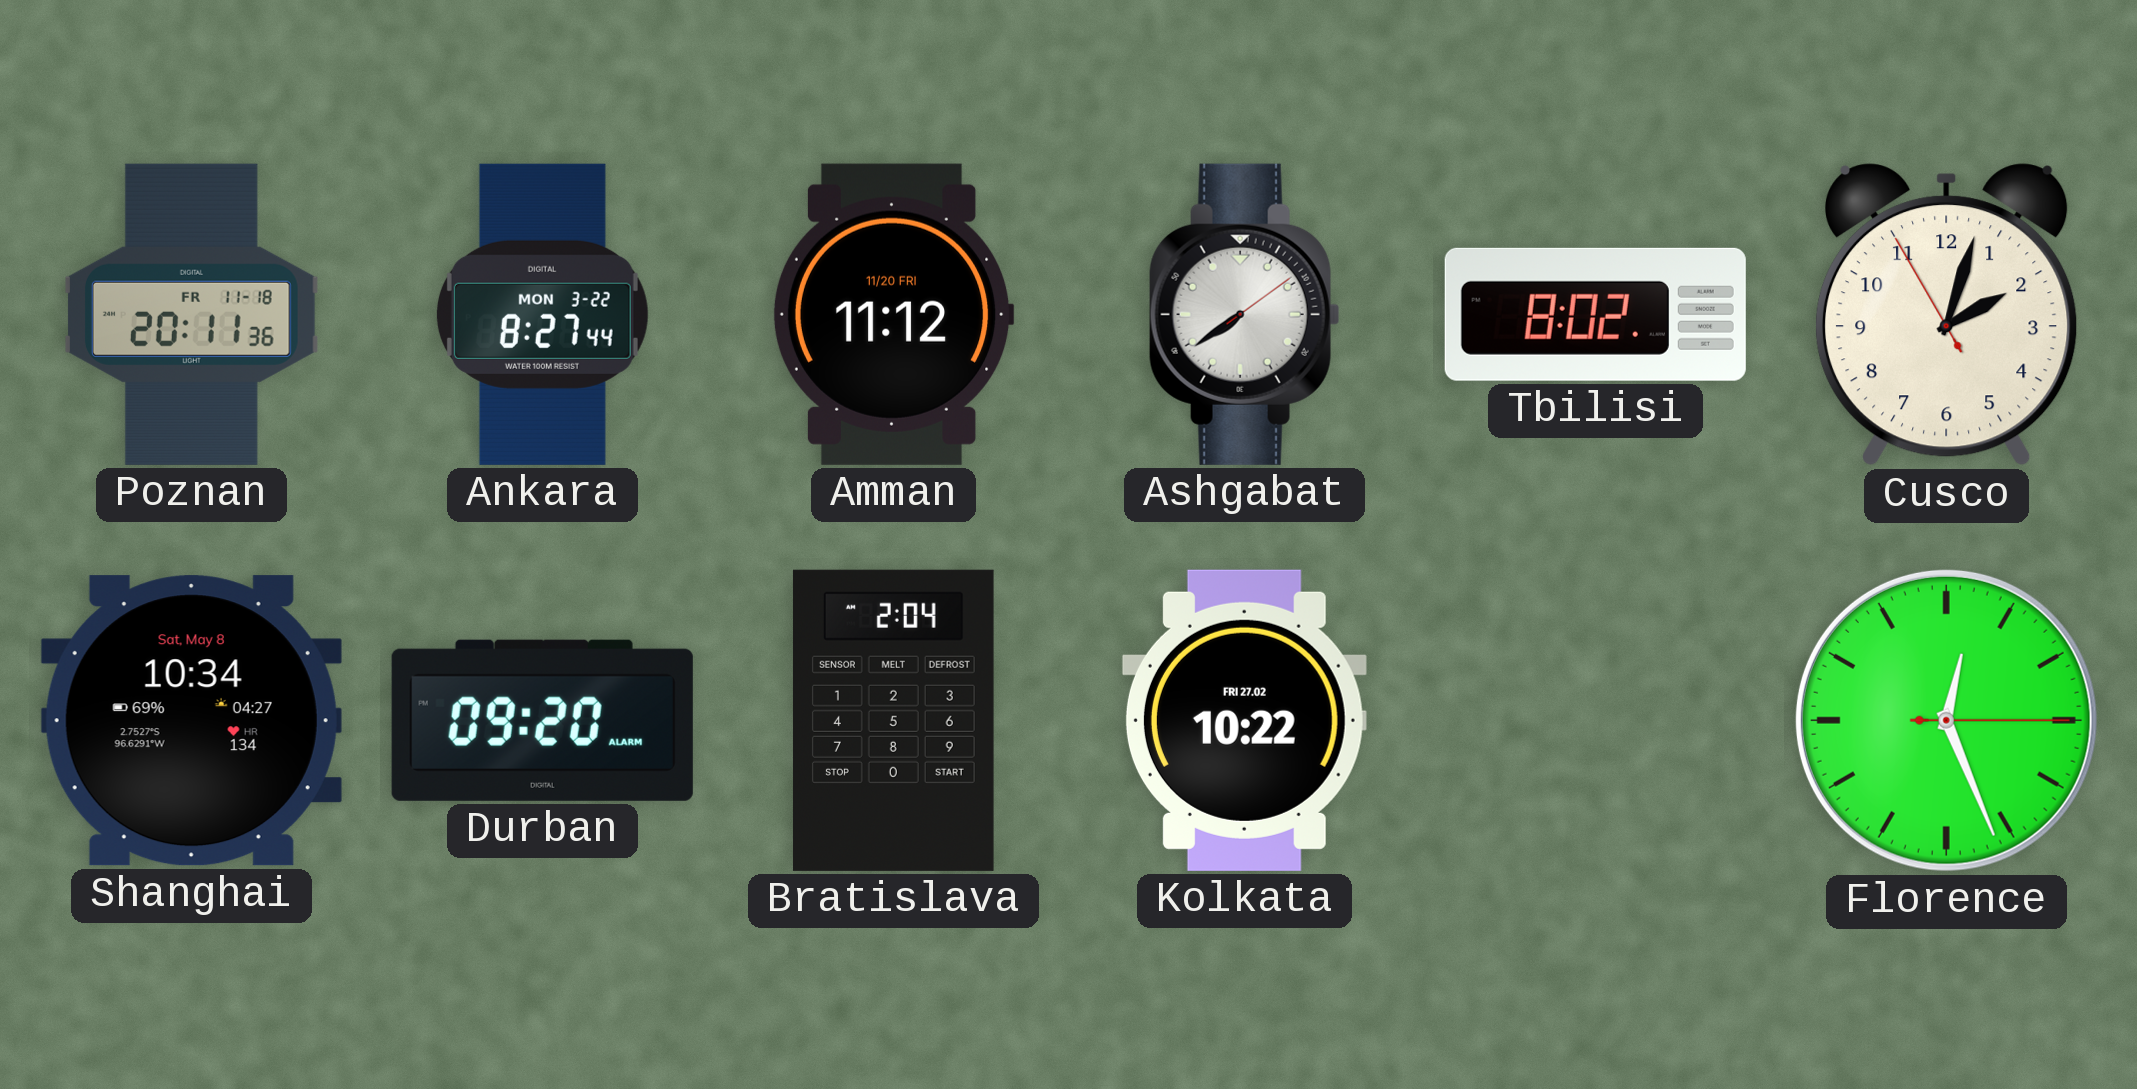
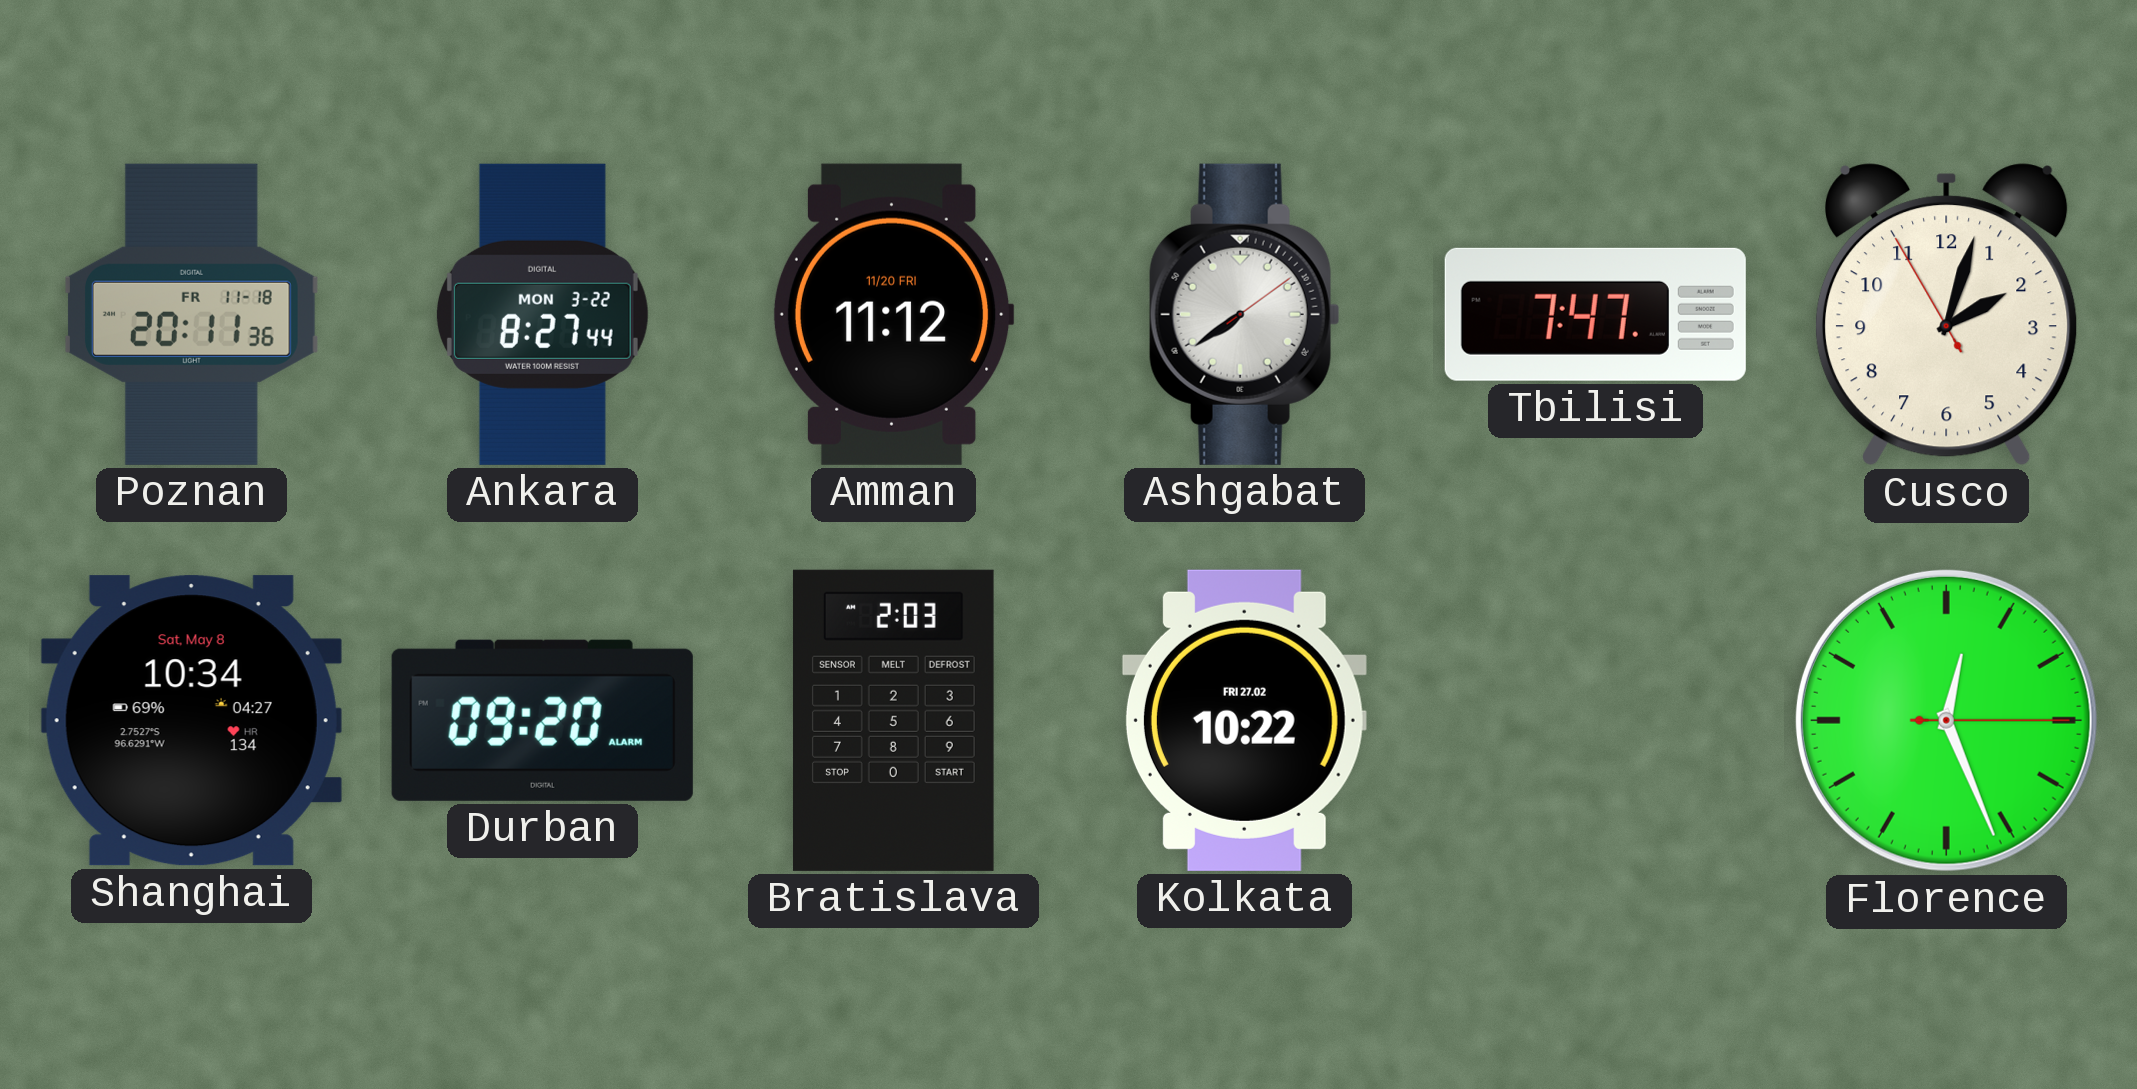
Tbilisi: 8:02 -> 7:47 (1595, 314)
Bratislava: 2:04 -> 2:03 (893, 720)
